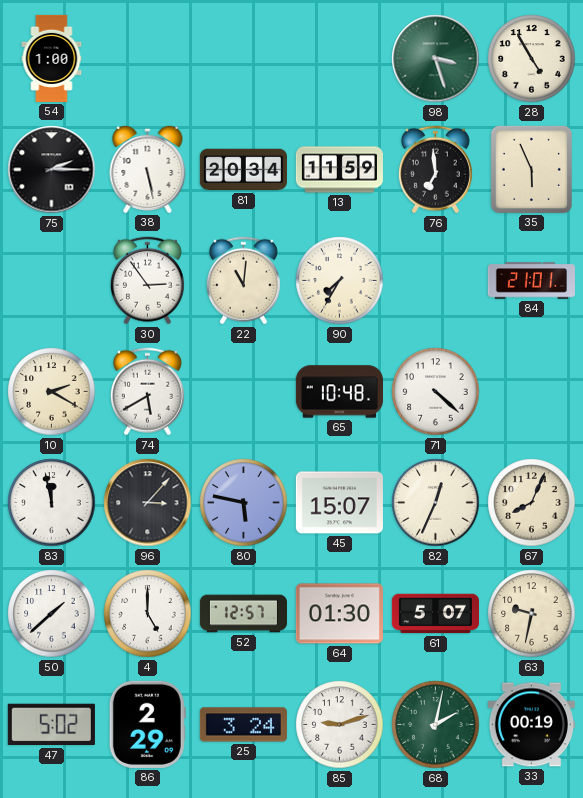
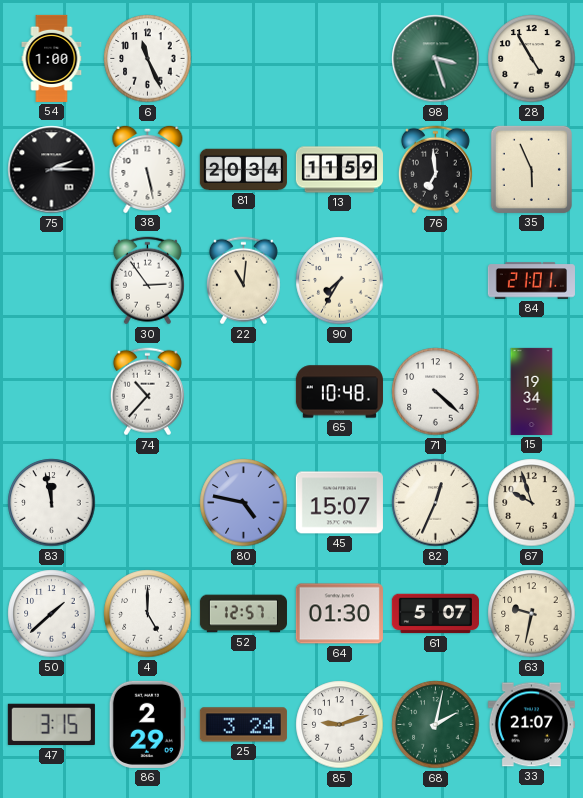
6: none -> 11:26 (148, 59)
10: 2:20 -> none (52, 392)
74: 5:40 -> 10:37 (147, 392)
15: none -> 19:34 (532, 391)
96: 3:07 -> none (148, 503)
80: 5:47 -> 4:47 (244, 503)
67: 8:04 -> 9:57 (532, 503)
47: 5:02 -> 3:15 (51, 725)
33: 00:19 -> 21:07 (531, 725)
